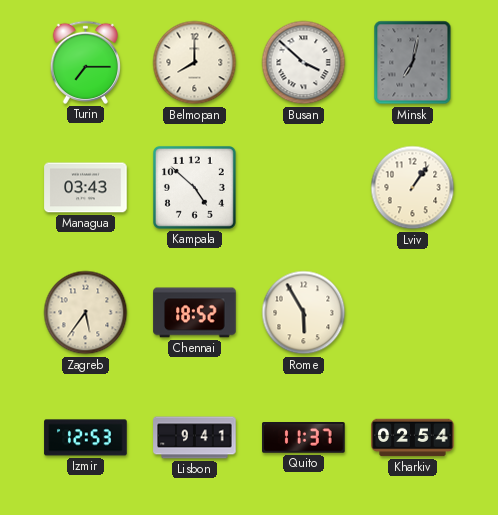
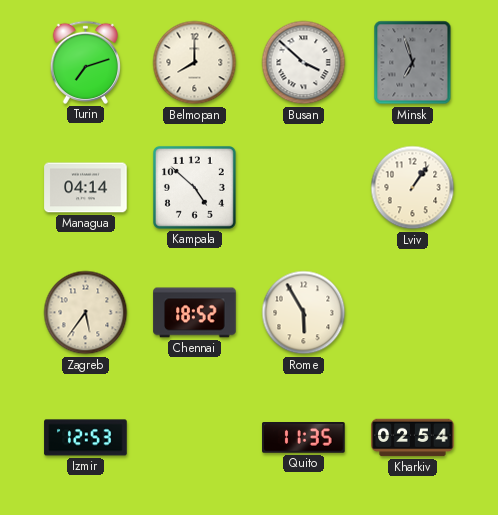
Turin: 7:15 -> 7:12 (85, 62)
Minsk: 7:02 -> 6:57 (413, 63)
Managua: 03:43 -> 04:14 (86, 188)
Lisbon: 9:41 -> none (195, 438)
Quito: 11:37 -> 11:35 (304, 438)
